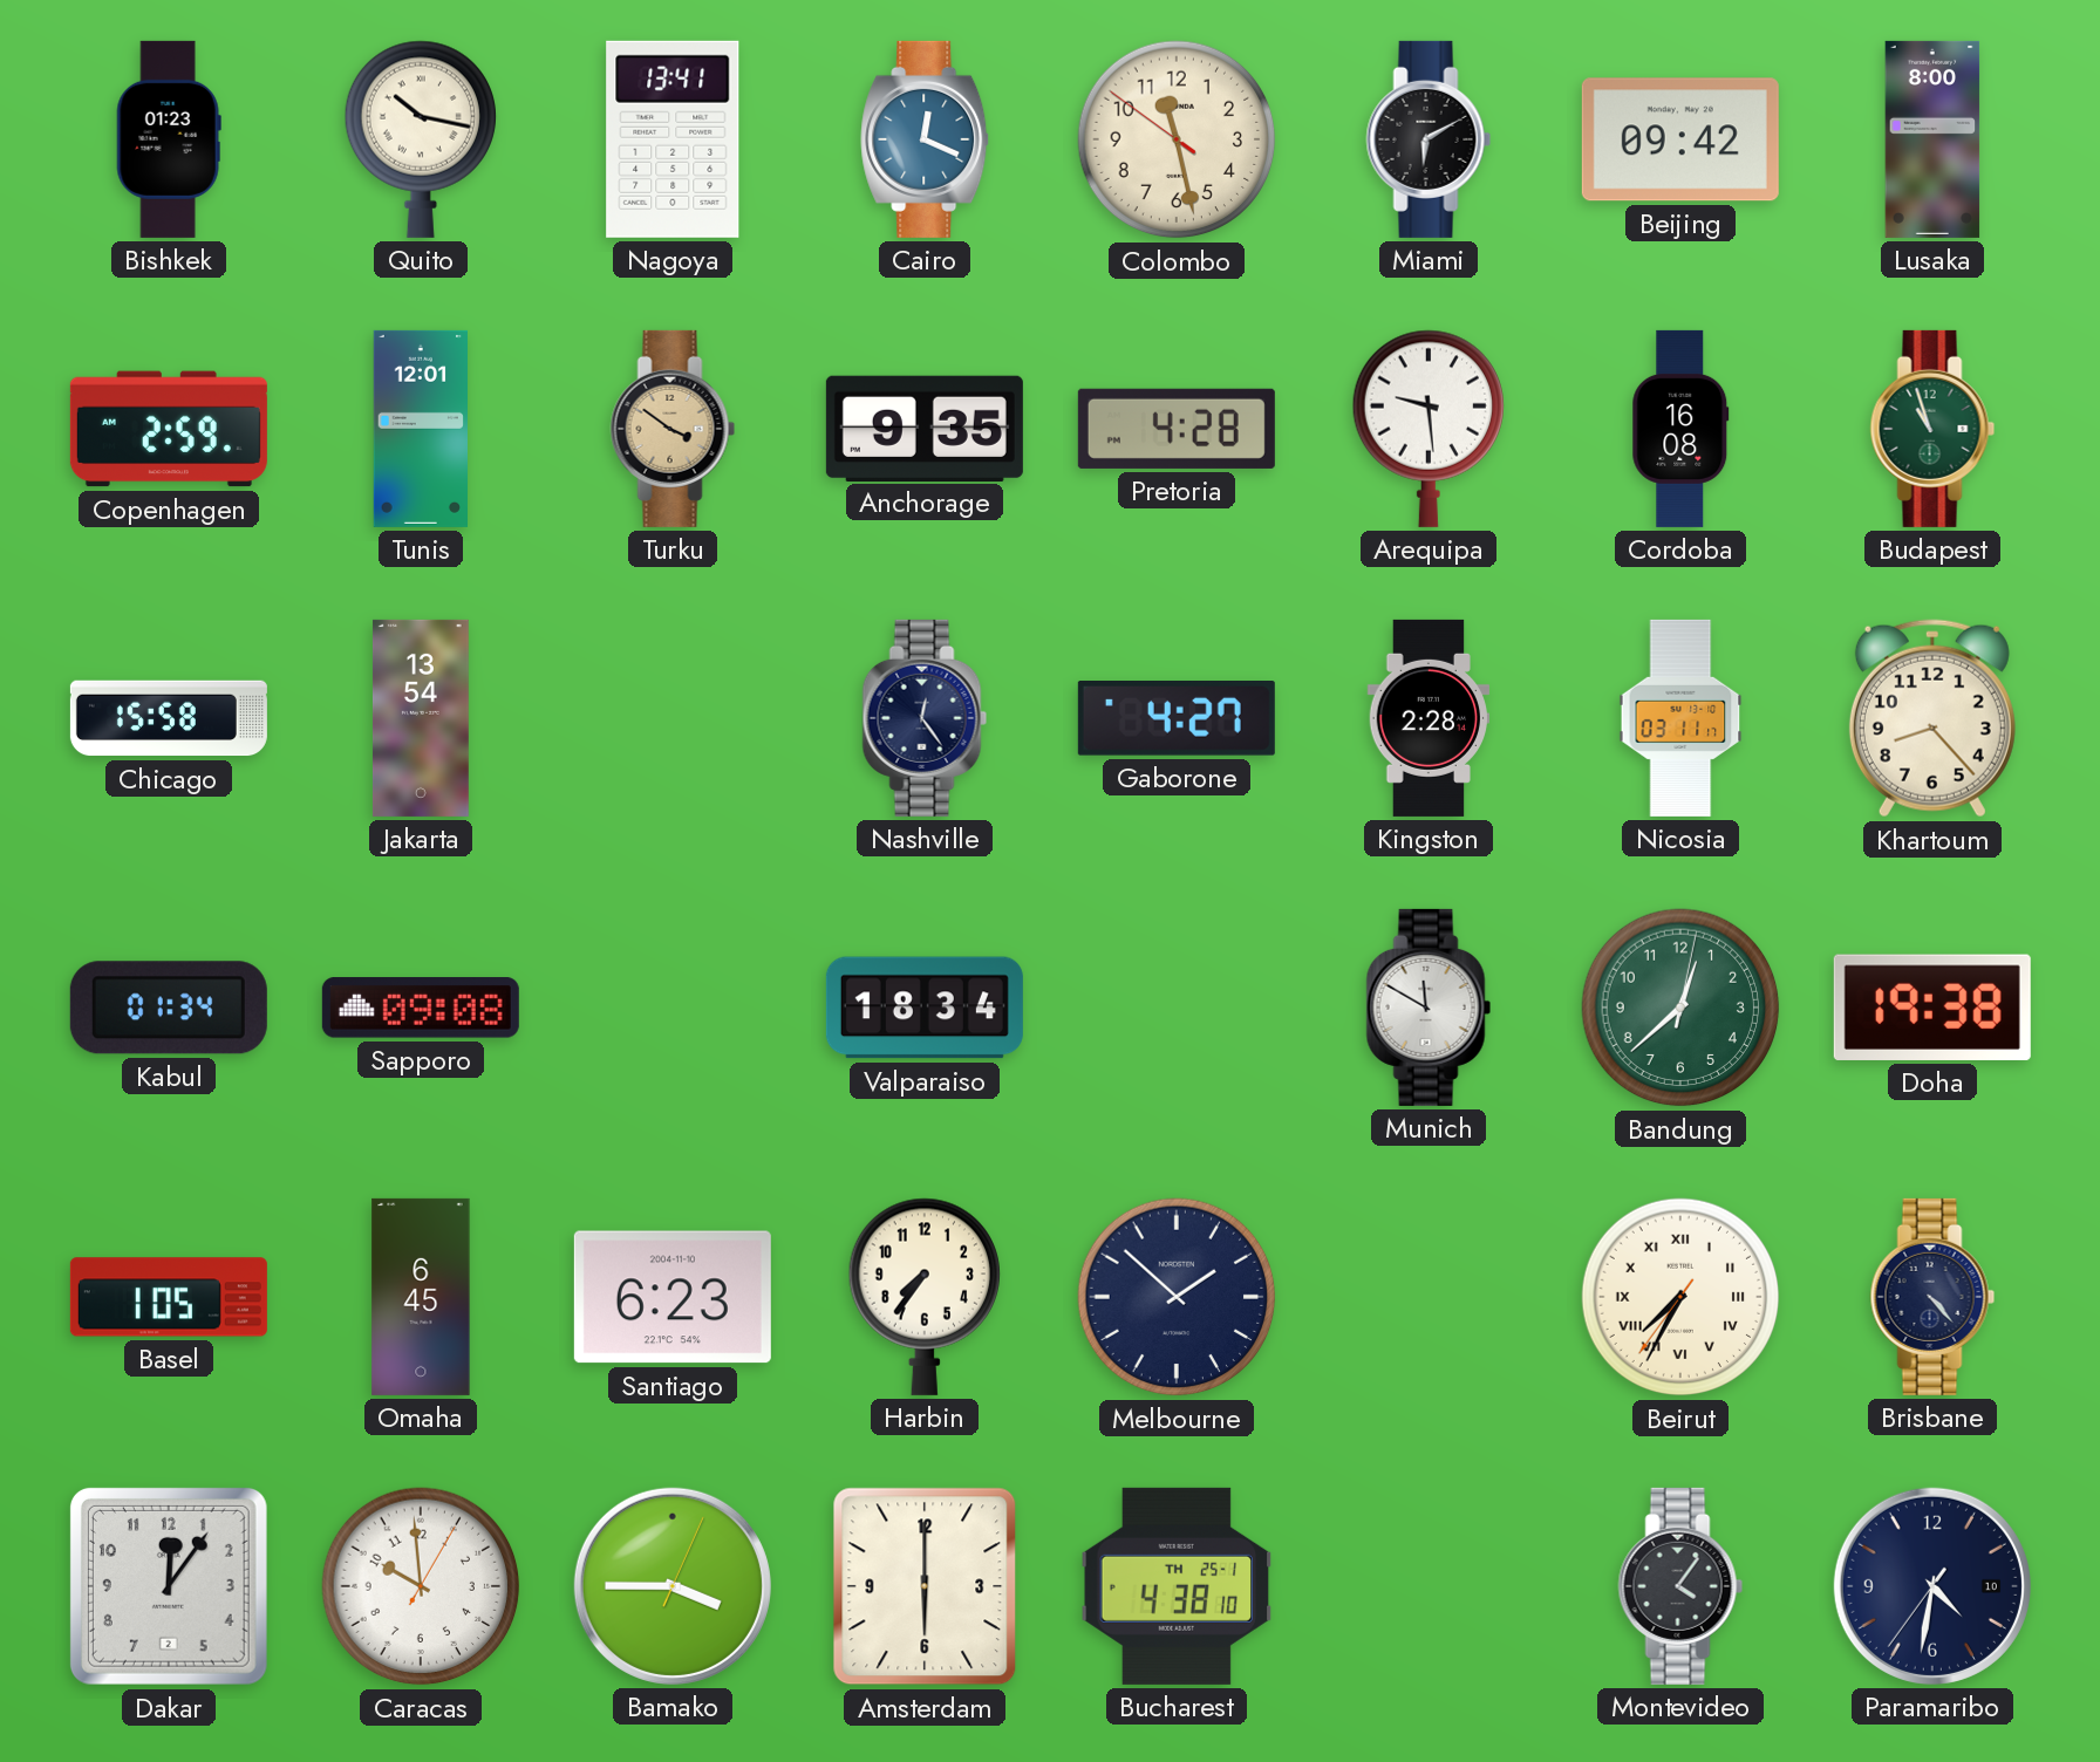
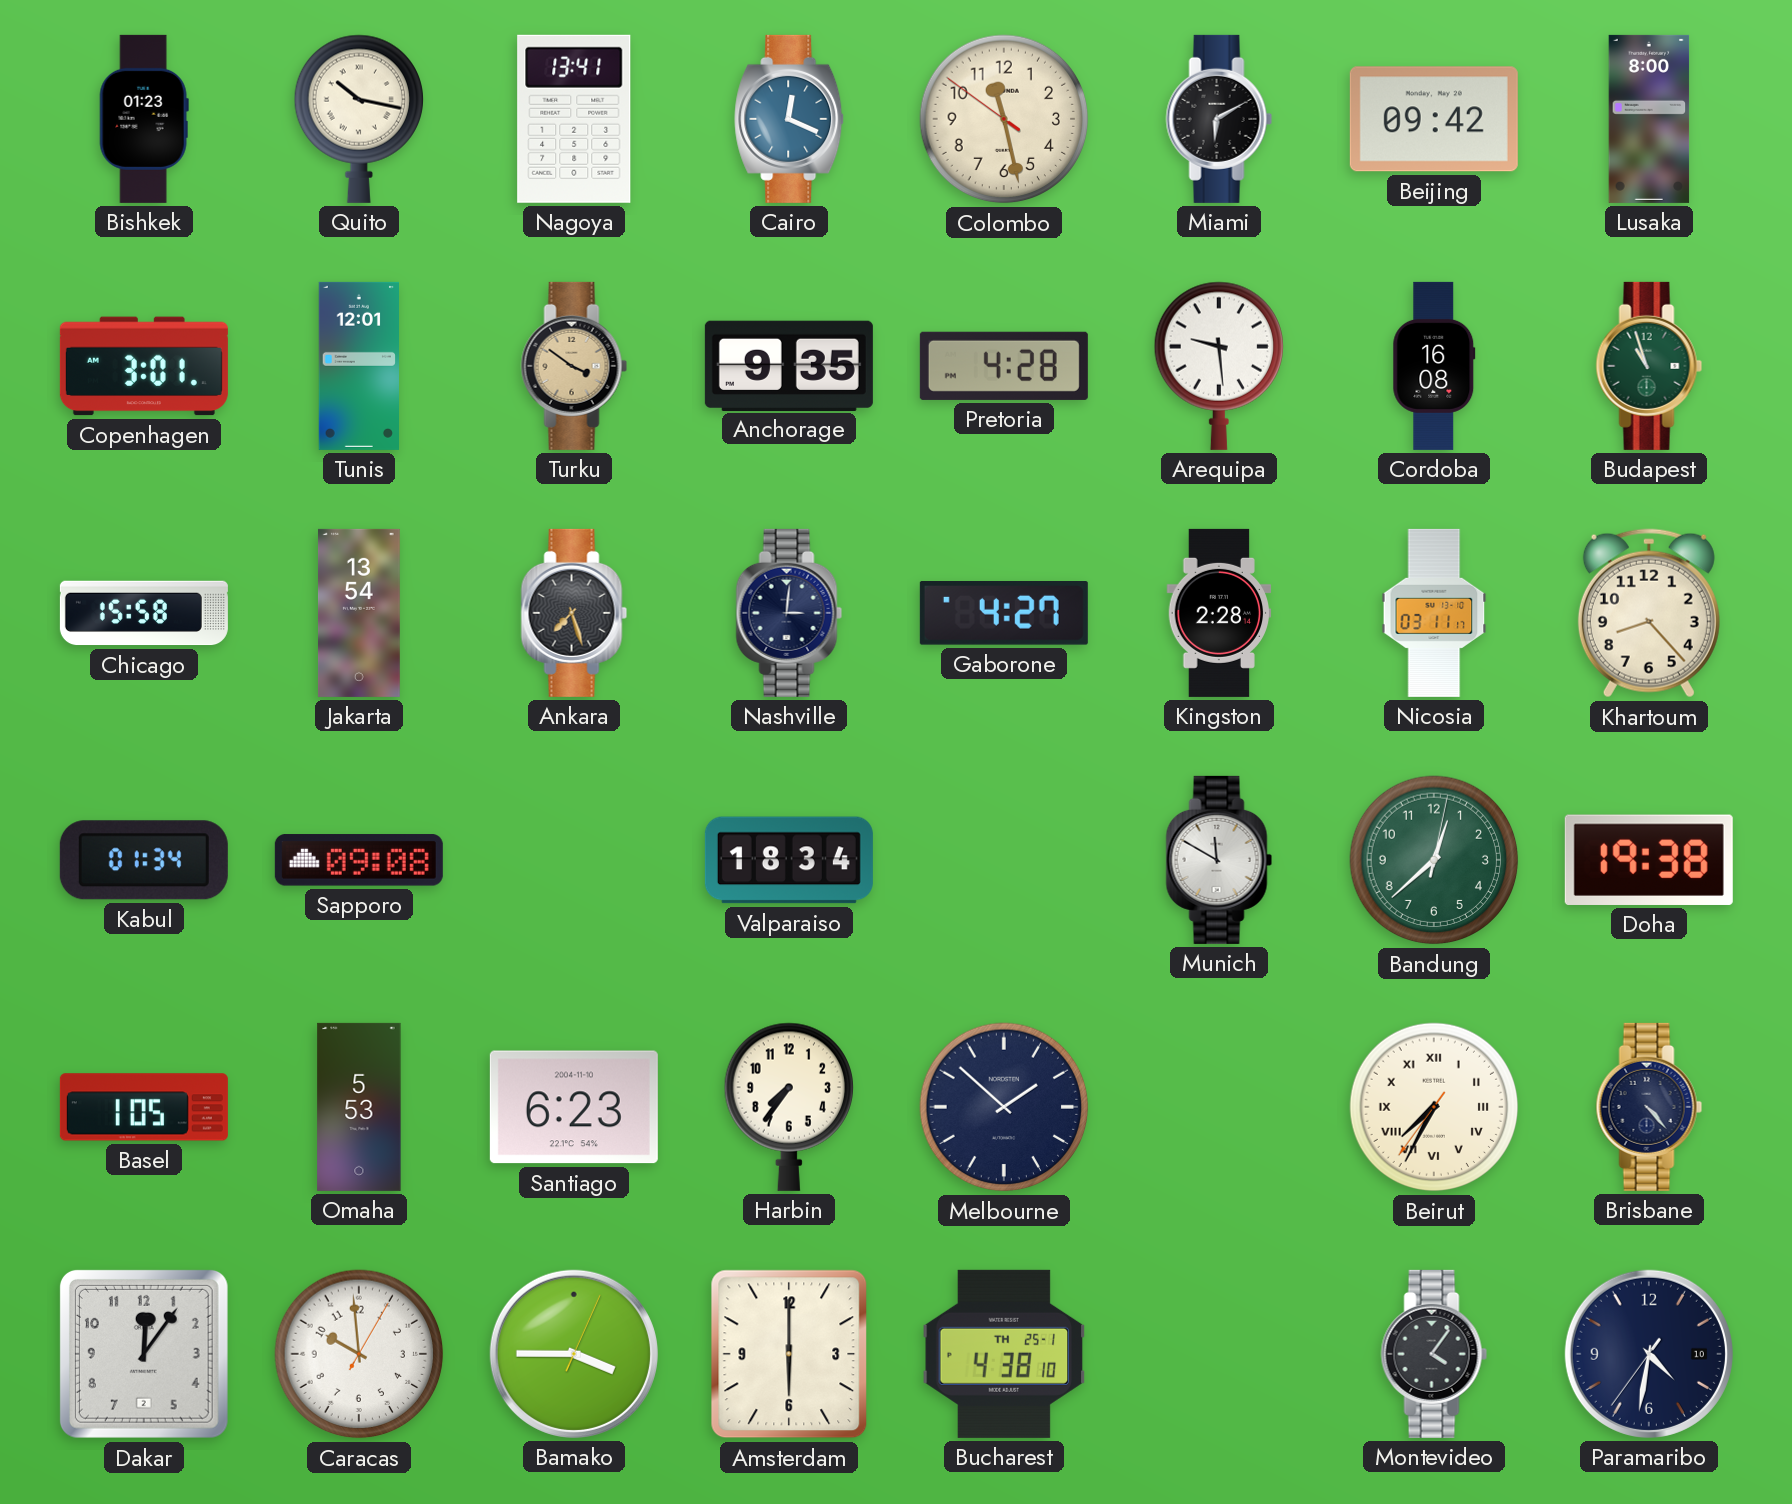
Copenhagen: 2:59 -> 3:01 (144, 366)
Ankara: none -> 7:27 (574, 613)
Nashville: 12:24 -> 3:01 (789, 613)
Omaha: 6:45 -> 5:53 (359, 1107)
